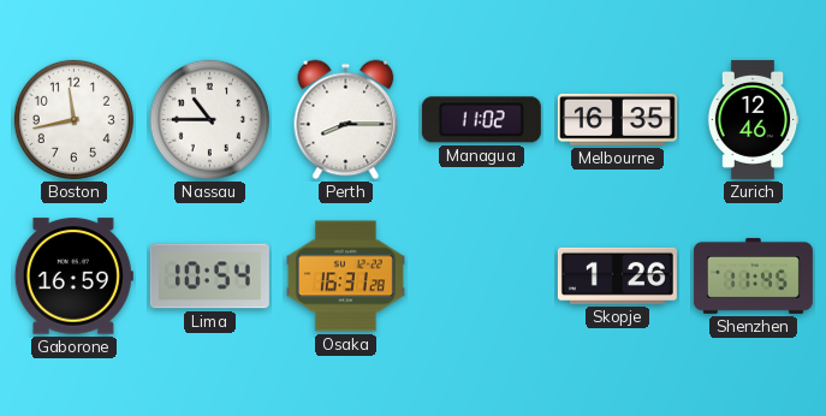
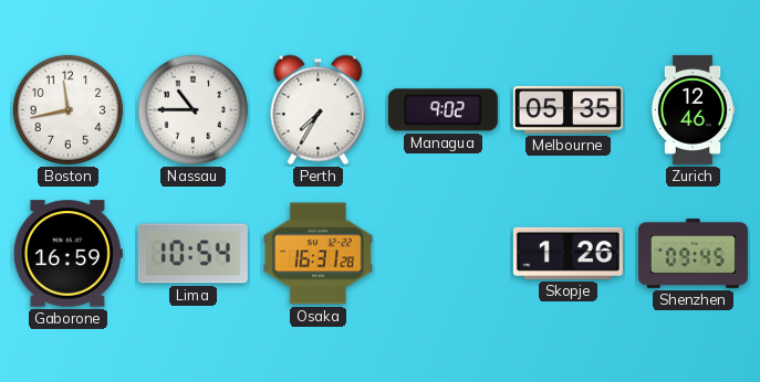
Perth: 8:15 -> 7:35 (319, 110)
Managua: 11:02 -> 9:02 (443, 110)
Melbourne: 16:35 -> 05:35 (568, 109)
Shenzhen: 11:45 -> 09:45 (693, 253)
